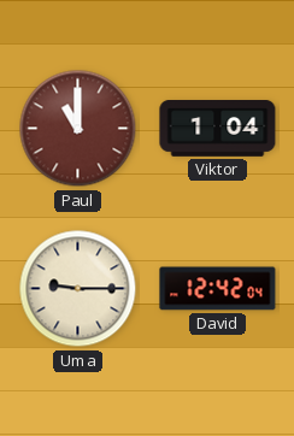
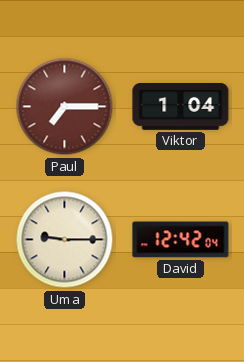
Paul: 11:00 -> 7:15 (65, 107)
